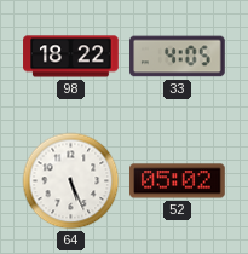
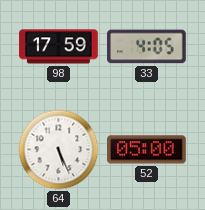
98: 18:22 -> 17:59 (59, 47)
52: 05:02 -> 05:00 (147, 150)
